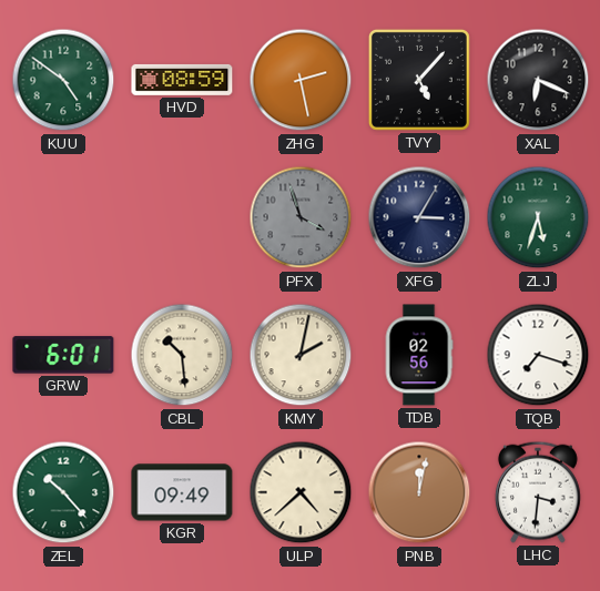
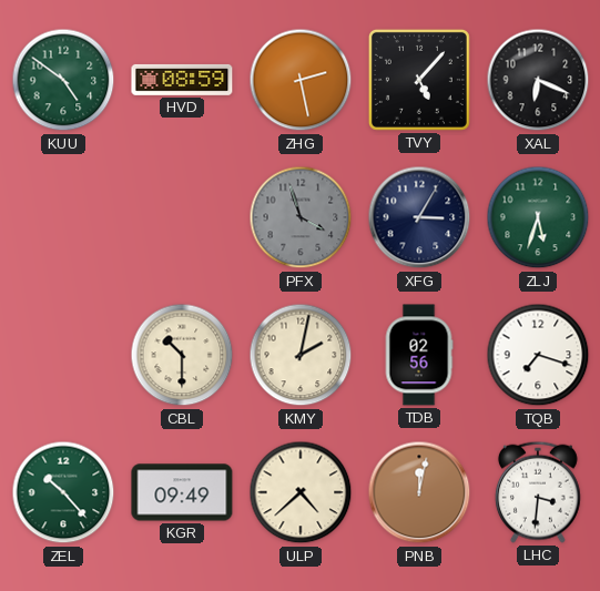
GRW: 6:01 -> none (63, 355)
CBL: 10:29 -> 10:30 (182, 355)
